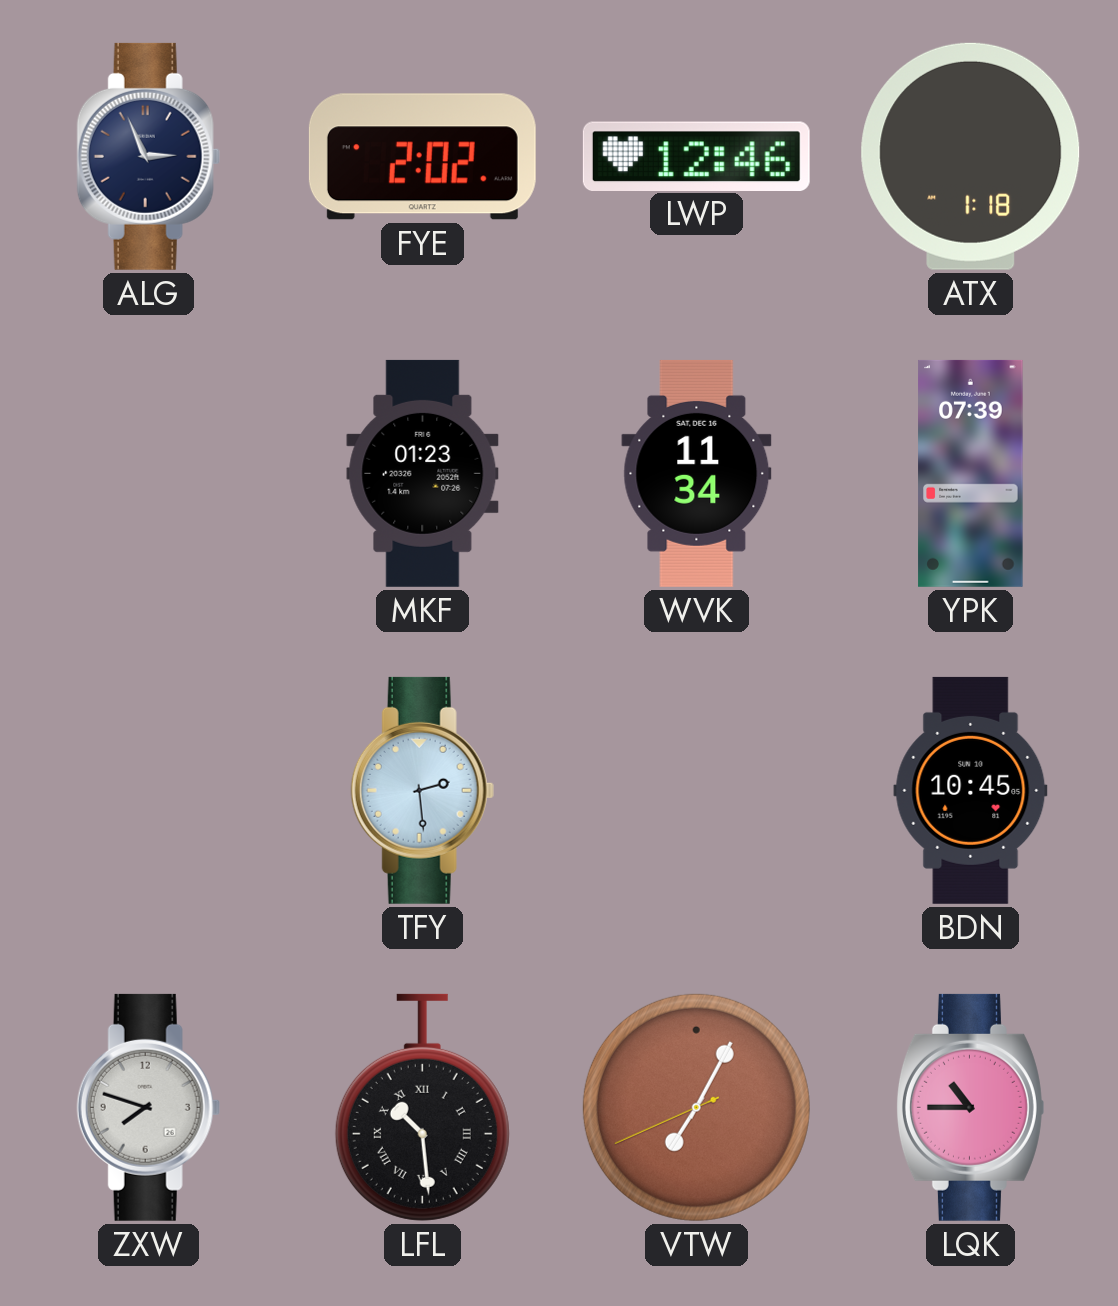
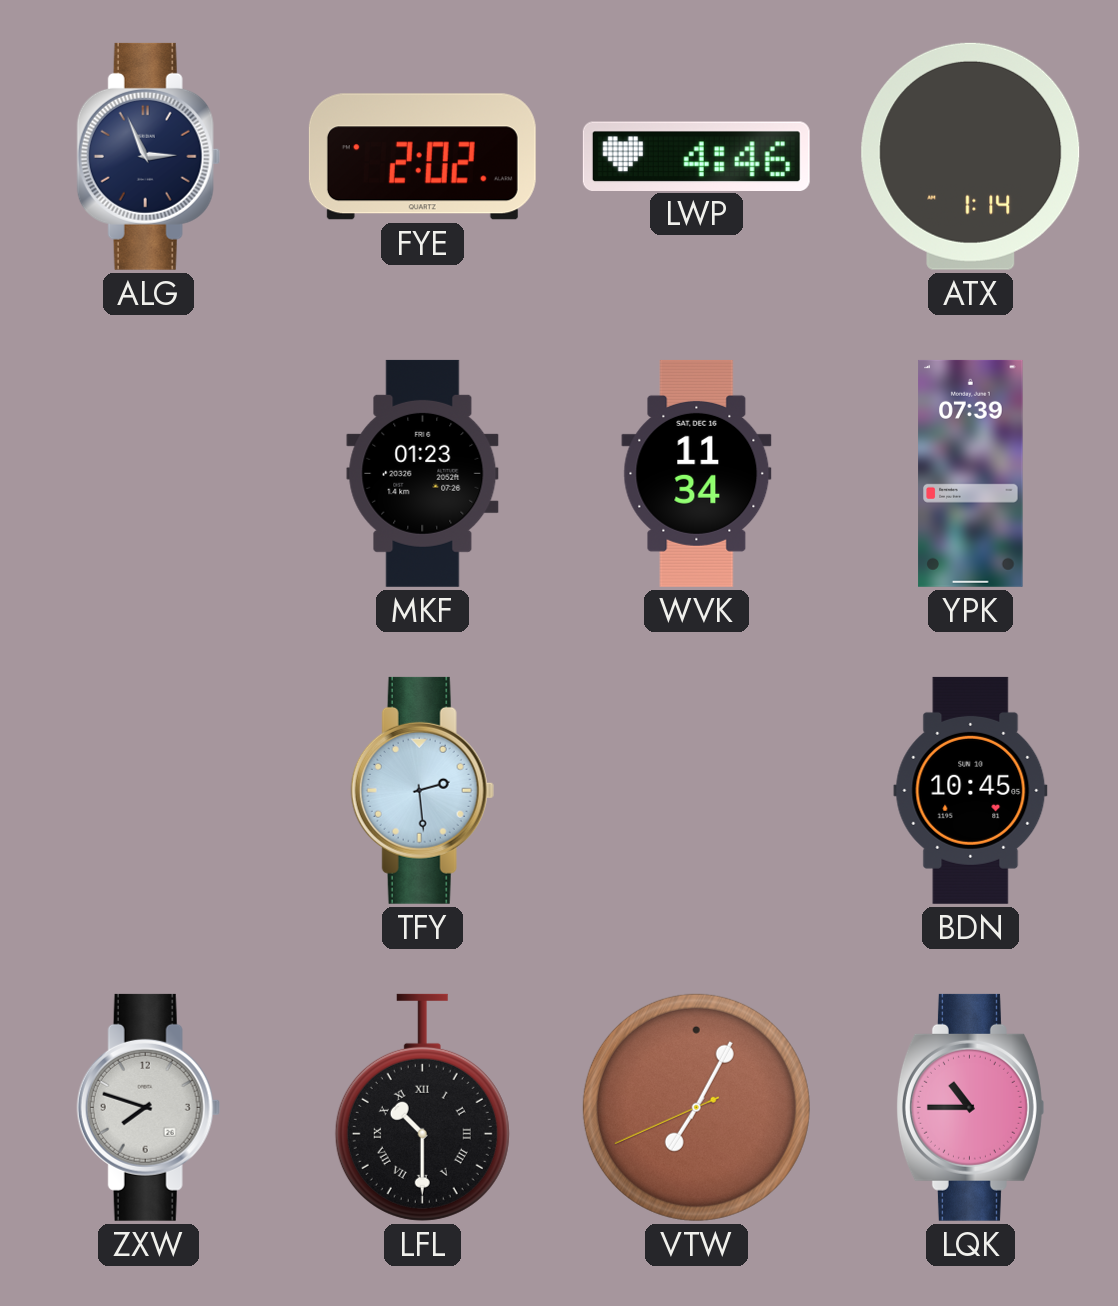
LWP: 12:46 -> 4:46 (696, 156)
ATX: 1:18 -> 1:14 (971, 156)
LFL: 10:29 -> 10:30 (422, 1107)
